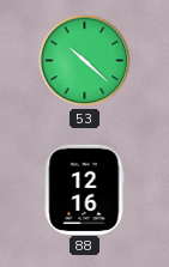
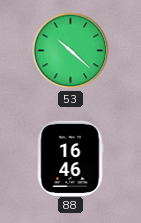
88: 12:16 -> 16:46 (70, 158)
